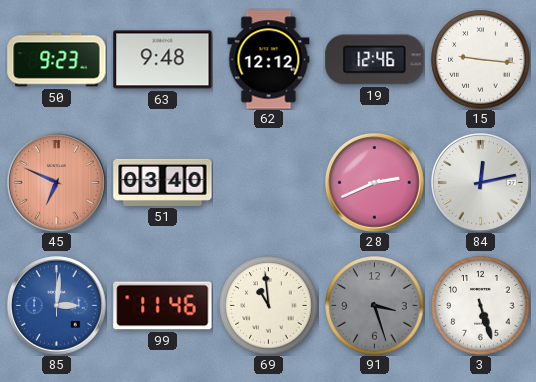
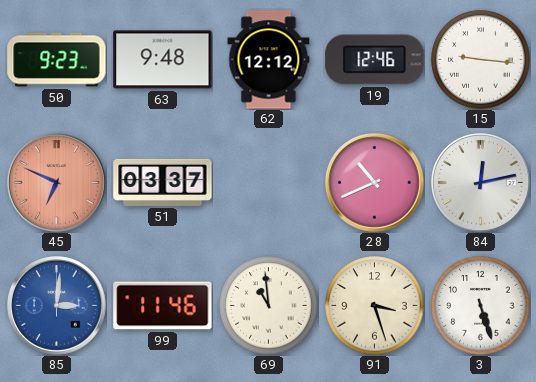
51: 03:40 -> 03:37 (163, 182)
28: 2:41 -> 10:41 (375, 183)
91 dial: grey -> cream (375, 306)
